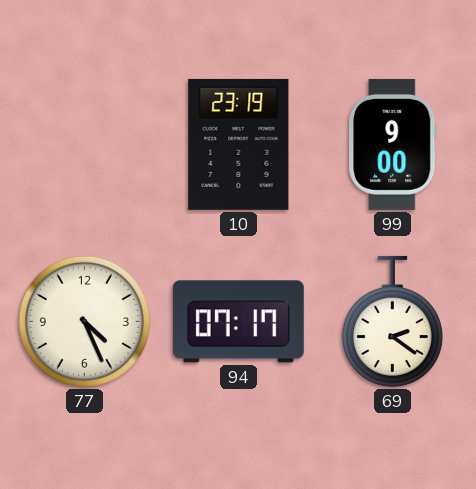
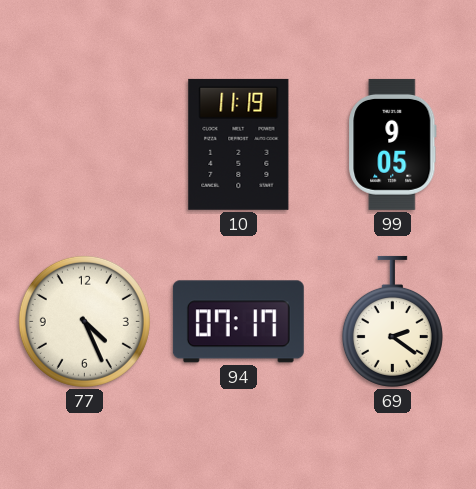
10: 23:19 -> 11:19 (239, 144)
99: 9:00 -> 9:05 (393, 144)
